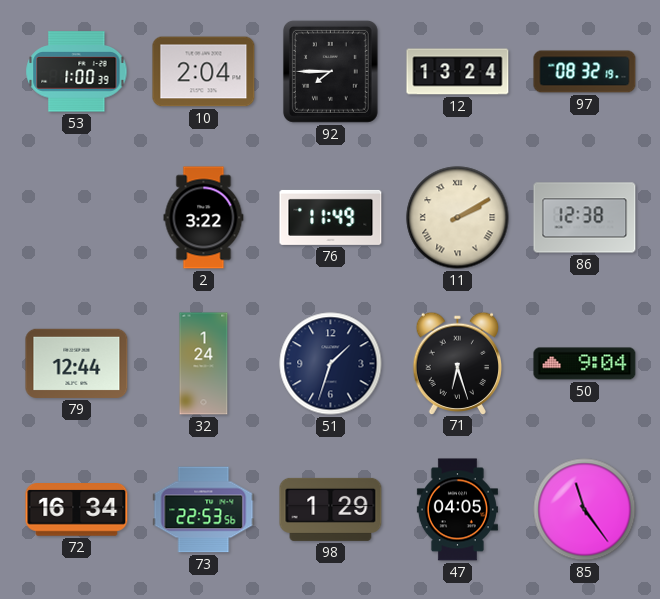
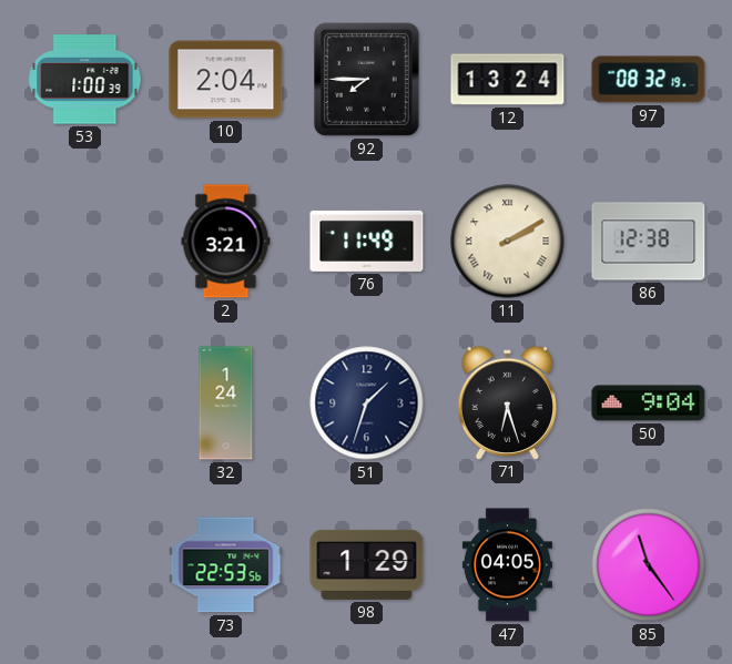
2: 3:22 -> 3:21 (226, 242)
79: 12:44 -> none (77, 363)
72: 16:34 -> none (77, 510)
